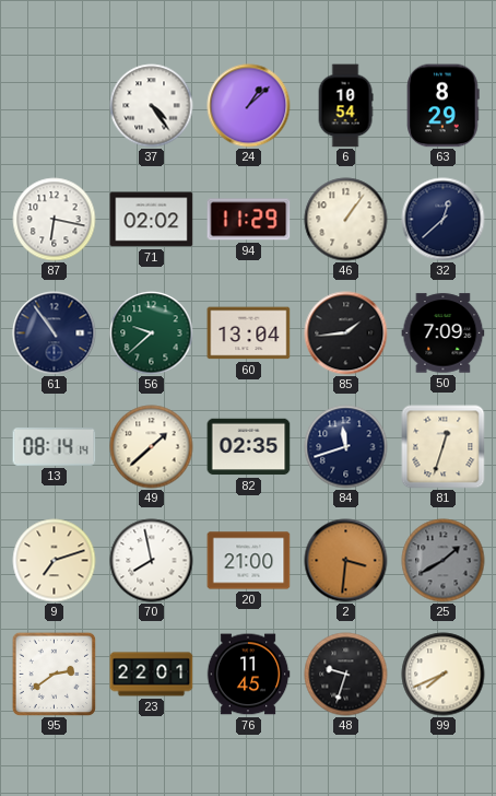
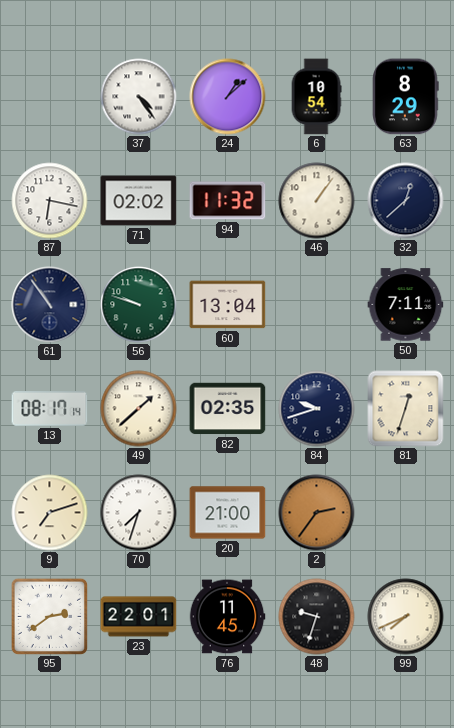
94: 11:29 -> 11:32 (228, 201)
56: 9:38 -> 9:48 (139, 305)
85: 1:44 -> none (346, 333)
50: 7:09 -> 7:11 (406, 305)
13: 08:14 -> 08:17 (50, 409)
84: 11:42 -> 9:42 (317, 409)
70: 7:58 -> 7:33 (139, 513)
2: 3:31 -> 2:36 (317, 513)
25: 1:40 -> none (444, 561)
